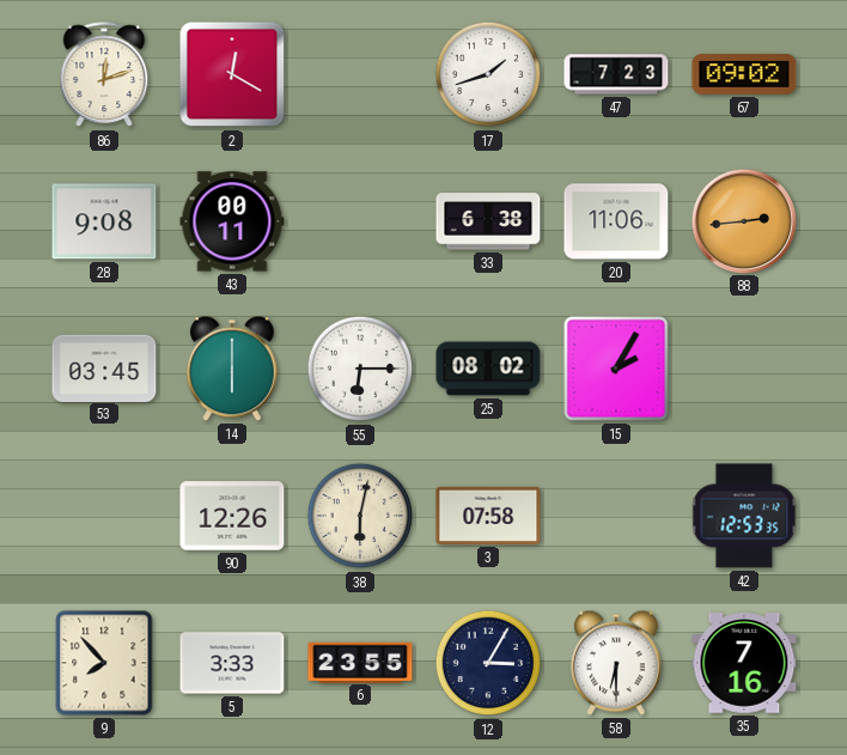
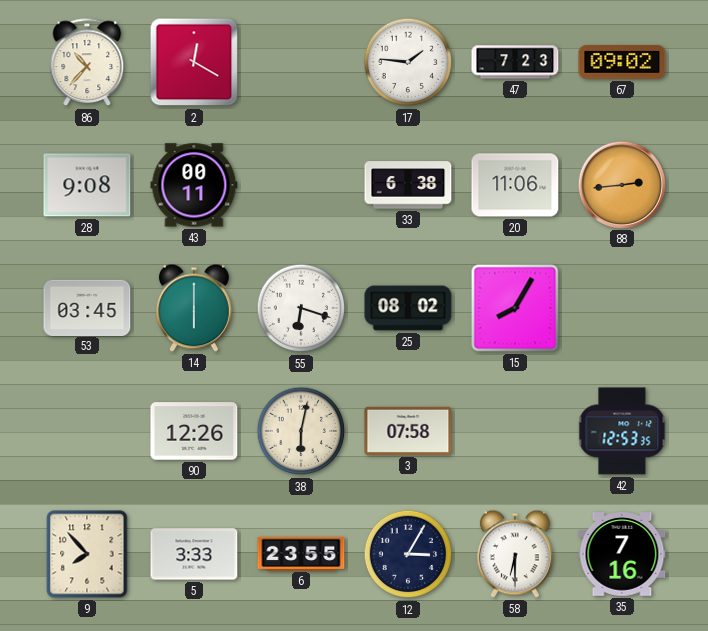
86: 12:12 -> 10:37 (87, 63)
17: 1:42 -> 1:46 (408, 62)
55: 6:15 -> 6:18 (301, 308)
15: 2:05 -> 8:05 (515, 308)
